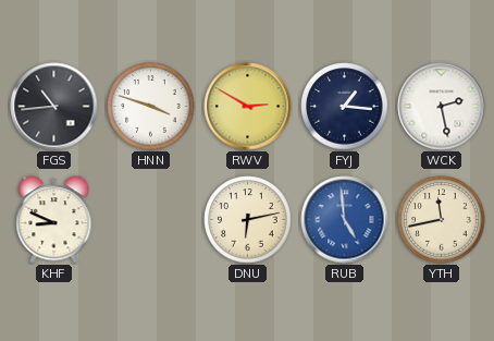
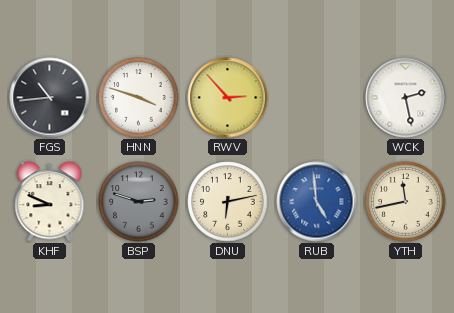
RWV: 2:50 -> 2:53 (228, 98)
FYJ: 1:16 -> none (345, 107)
BSP: none -> 2:48 (139, 202)
